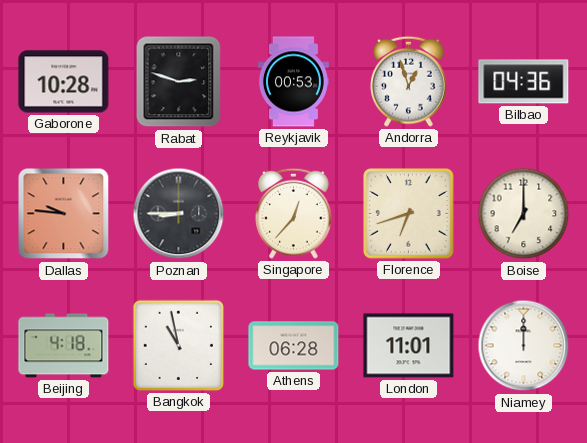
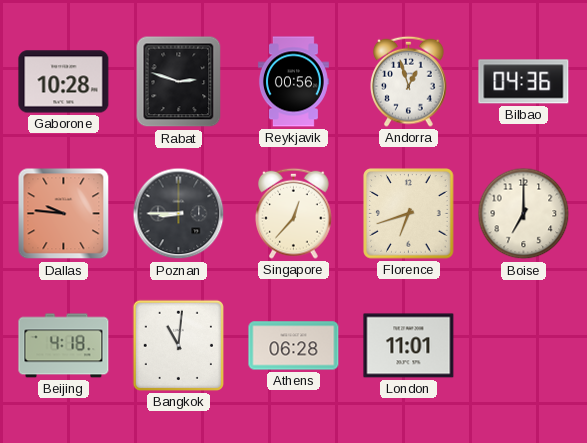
Reykjavik: 00:53 -> 00:56 (293, 82)
Bangkok: 10:58 -> 11:01 (178, 345)
Niamey: 12:00 -> none (524, 346)
